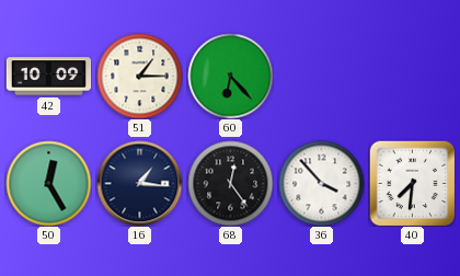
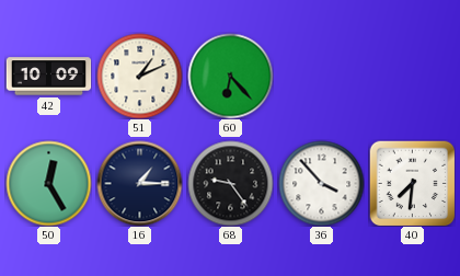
51: 1:15 -> 1:11 (139, 76)
16: 1:16 -> 1:15 (139, 183)
68: 12:24 -> 9:24 (230, 183)
